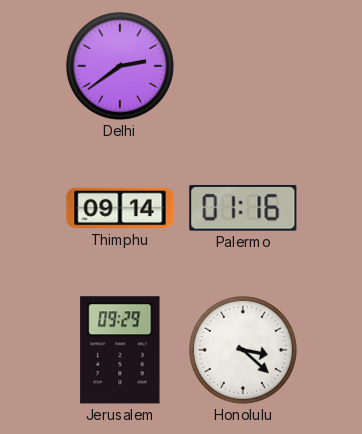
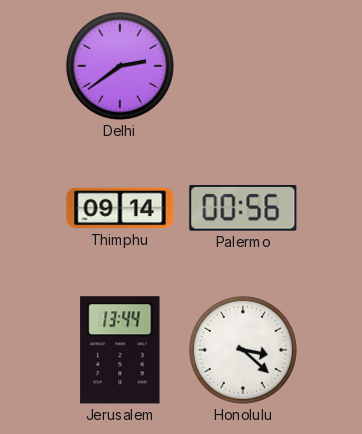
Palermo: 01:16 -> 00:56 (243, 208)
Jerusalem: 09:29 -> 13:44 (120, 350)
